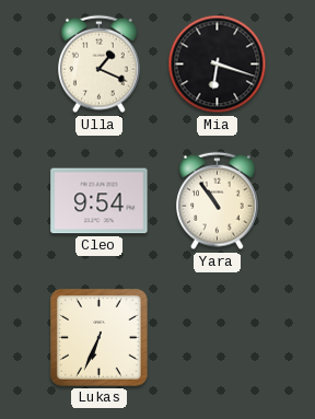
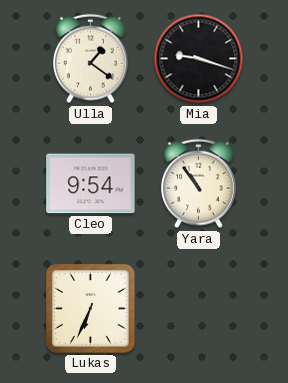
Ulla: 1:19 -> 1:21 (91, 59)
Mia: 6:18 -> 9:18 (199, 59)
